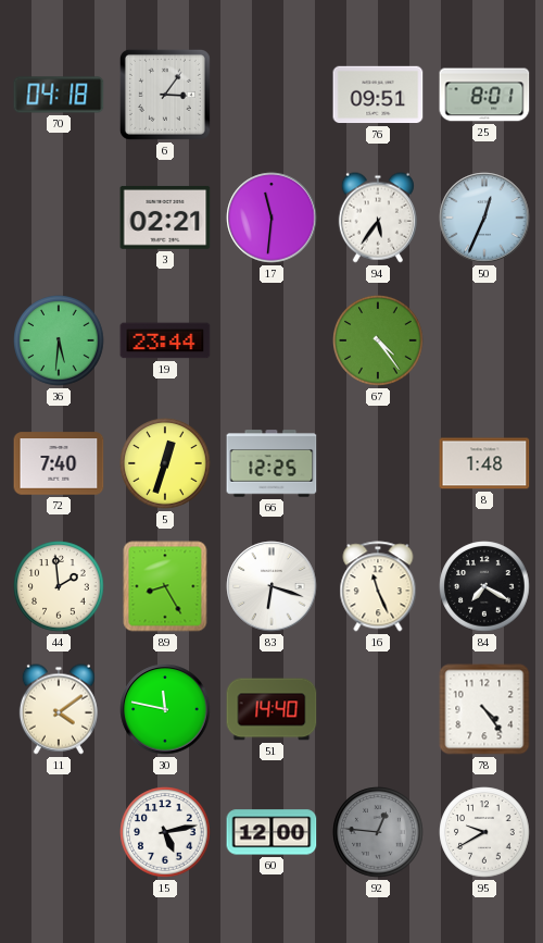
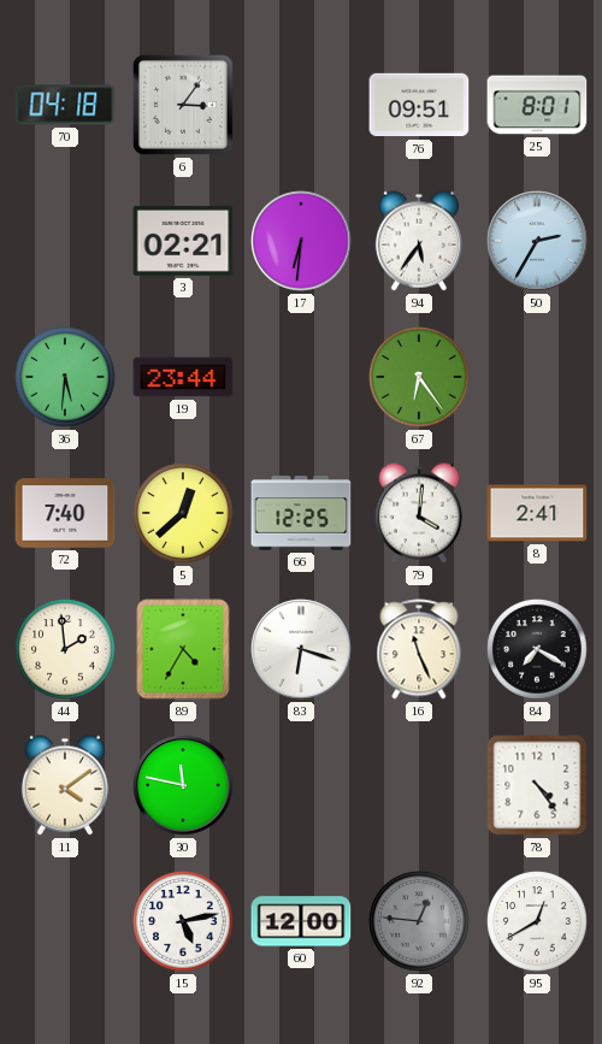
17: 11:31 -> 6:31 (301, 241)
50: 12:34 -> 2:35 (537, 241)
67: 4:24 -> 6:24 (419, 377)
5: 12:33 -> 12:38 (183, 513)
79: none -> 4:01 (419, 513)
8: 1:48 -> 2:41 (537, 513)
89: 8:25 -> 4:35 (183, 649)
51: 14:40 -> none (271, 709)
95: 9:40 -> 12:40 (537, 921)
